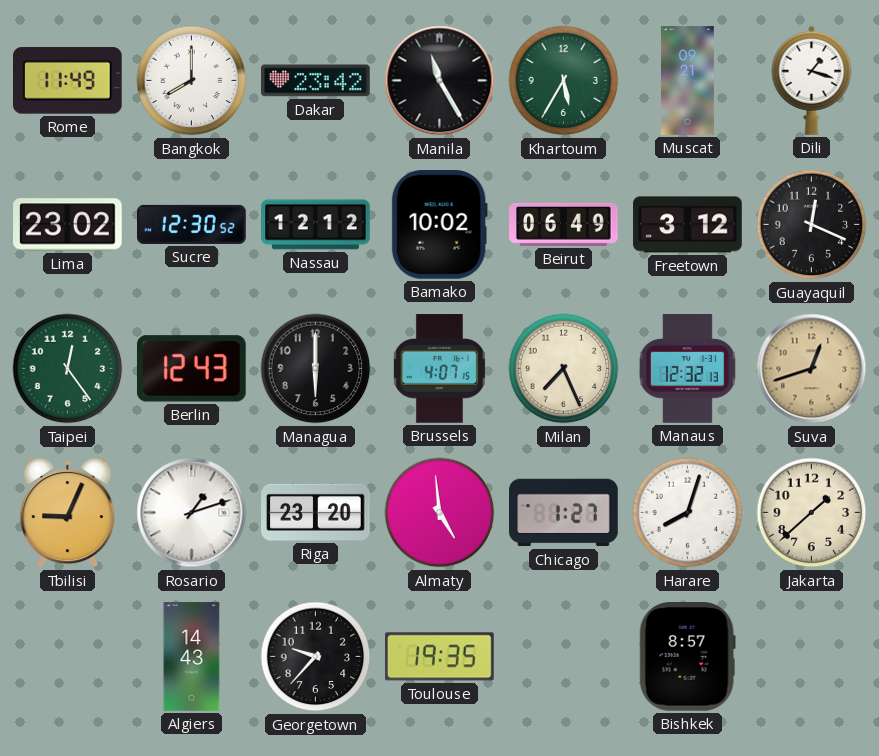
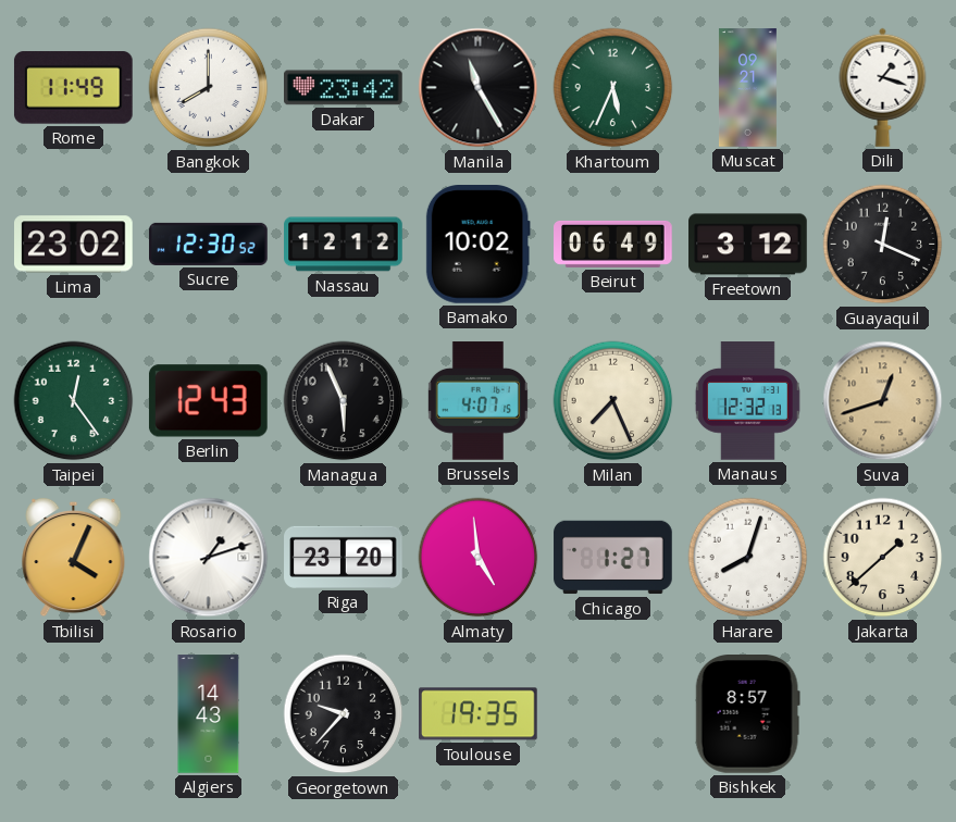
Khartoum: 5:35 -> 5:34 (613, 88)
Managua: 6:00 -> 5:56 (344, 401)
Tbilisi: 9:04 -> 4:04 (74, 558)
